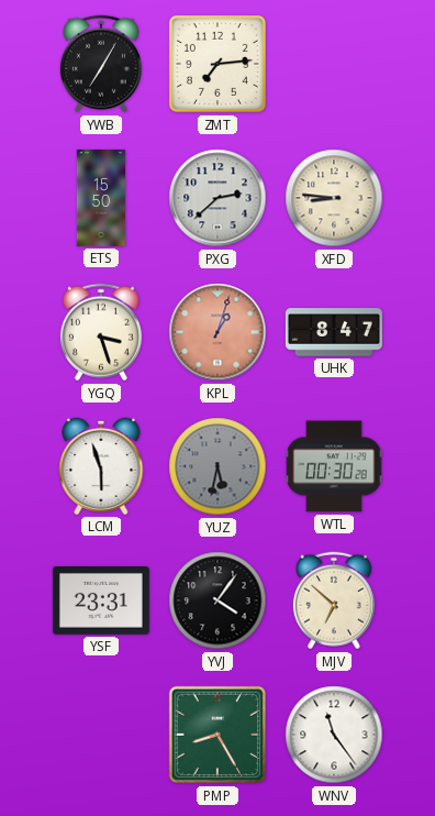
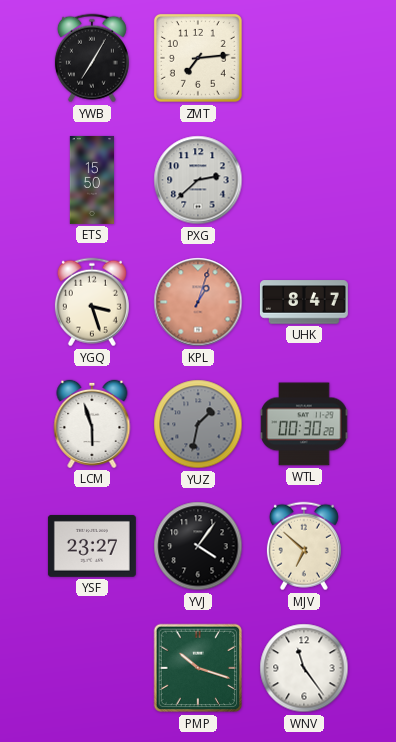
XFD: 8:46 -> none (334, 198)
YUZ: 5:32 -> 1:32 (198, 424)
YSF: 23:31 -> 23:27 (92, 546)
PMP: 8:25 -> 10:18 (198, 668)
